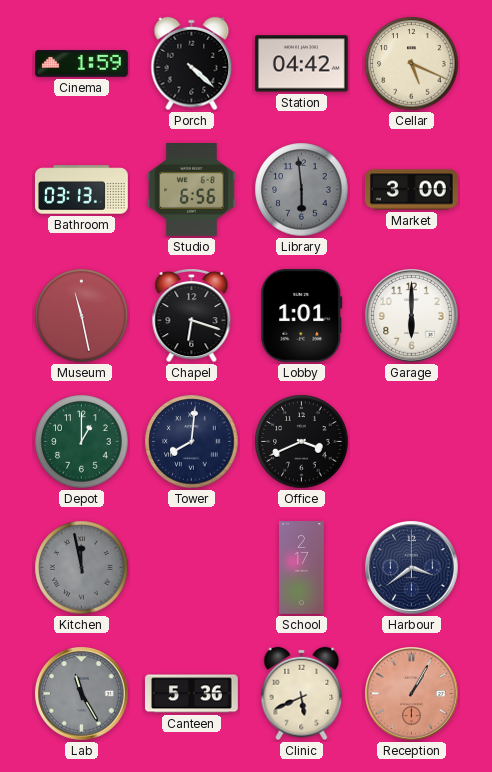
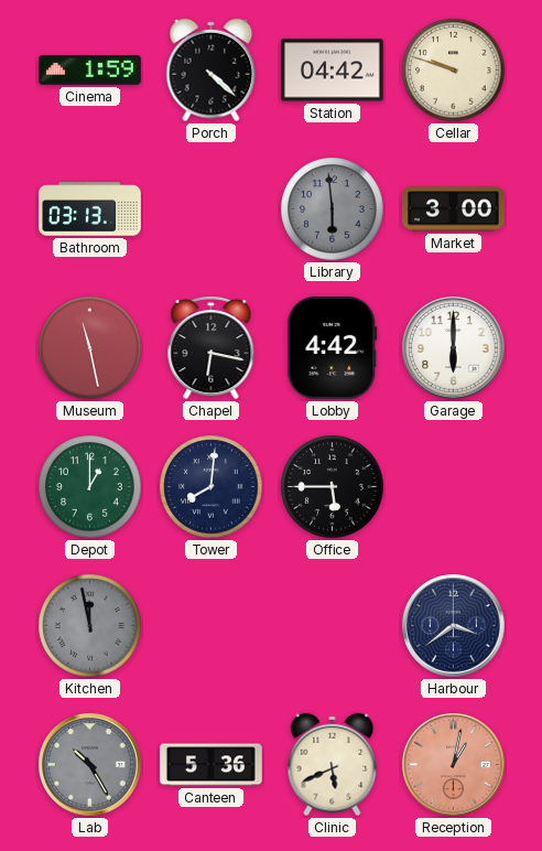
Cellar: 5:19 -> 9:48 (454, 71)
Studio: 6:56 -> none (192, 190)
Chapel: 6:18 -> 6:17 (212, 348)
Lobby: 1:01 -> 4:42 (333, 347)
Office: 3:41 -> 5:45 (333, 487)
School: 2:17 -> none (302, 568)
Lab: 11:25 -> 10:25 (90, 765)
Reception: 1:05 -> 1:02 (454, 765)
